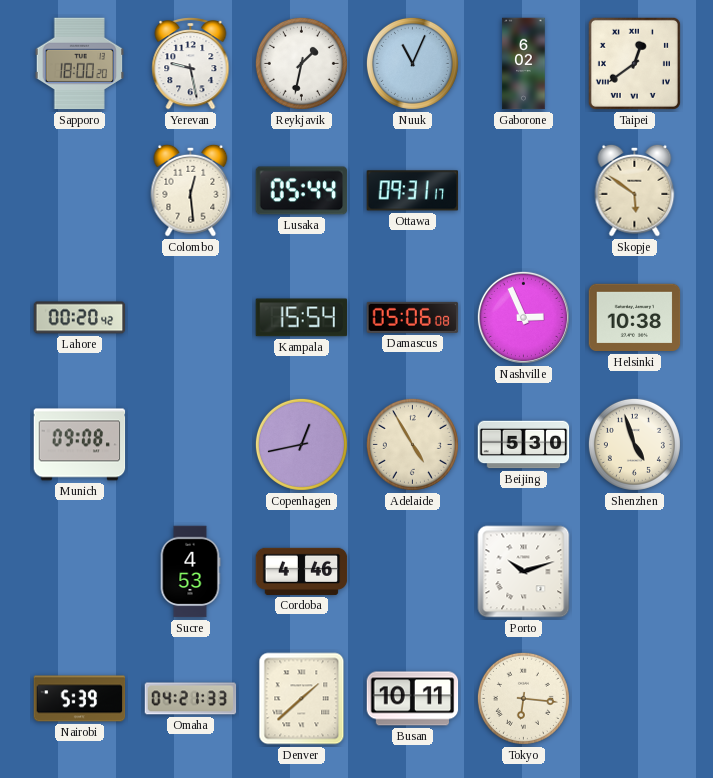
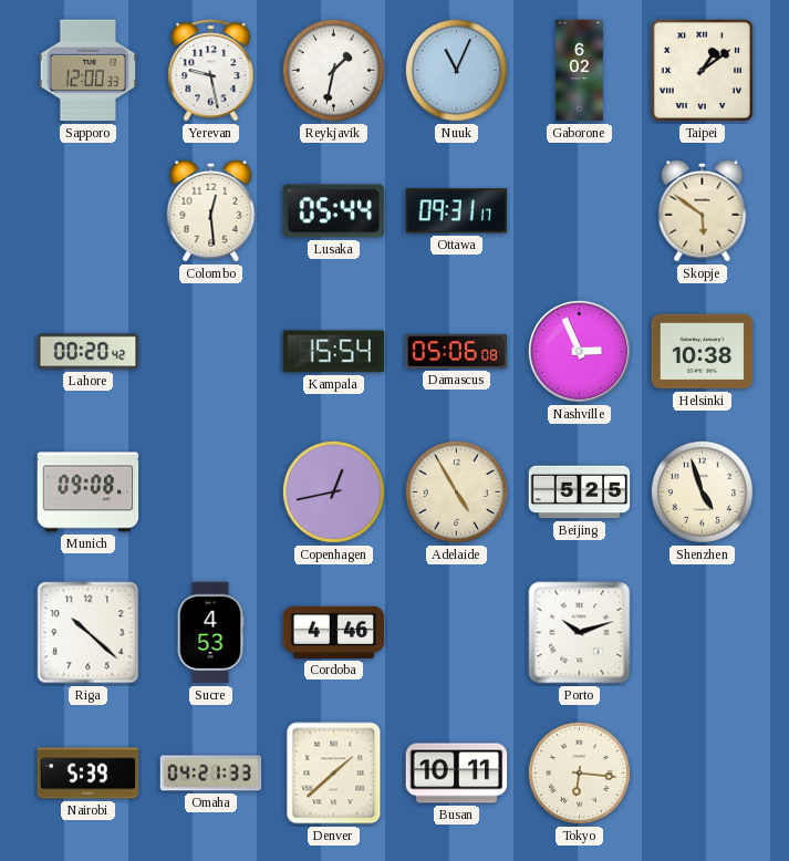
Sapporo: 18:00 -> 12:00 (89, 71)
Taipei: 12:39 -> 1:09 (702, 70)
Beijing: 5:30 -> 5:25 (580, 492)
Riga: none -> 10:22 (89, 633)
